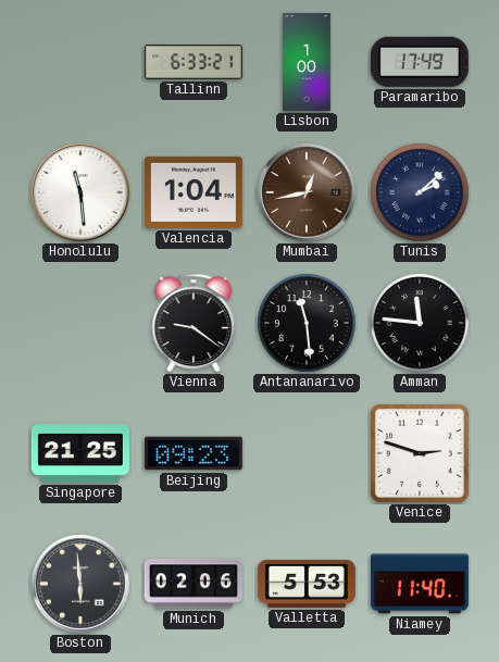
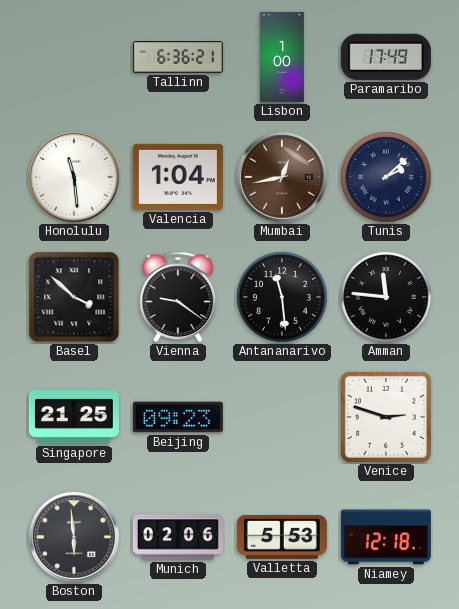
Tallinn: 6:33 -> 6:36 (178, 57)
Basel: none -> 3:52 (74, 297)
Niamey: 11:40 -> 12:18 (386, 537)
